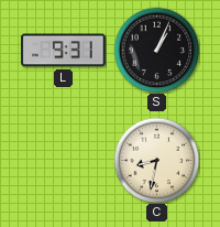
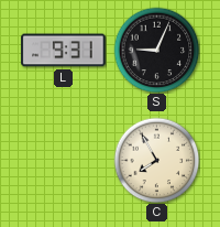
S: 1:04 -> 9:04 (156, 50)
C: 8:32 -> 7:55 (156, 160)
